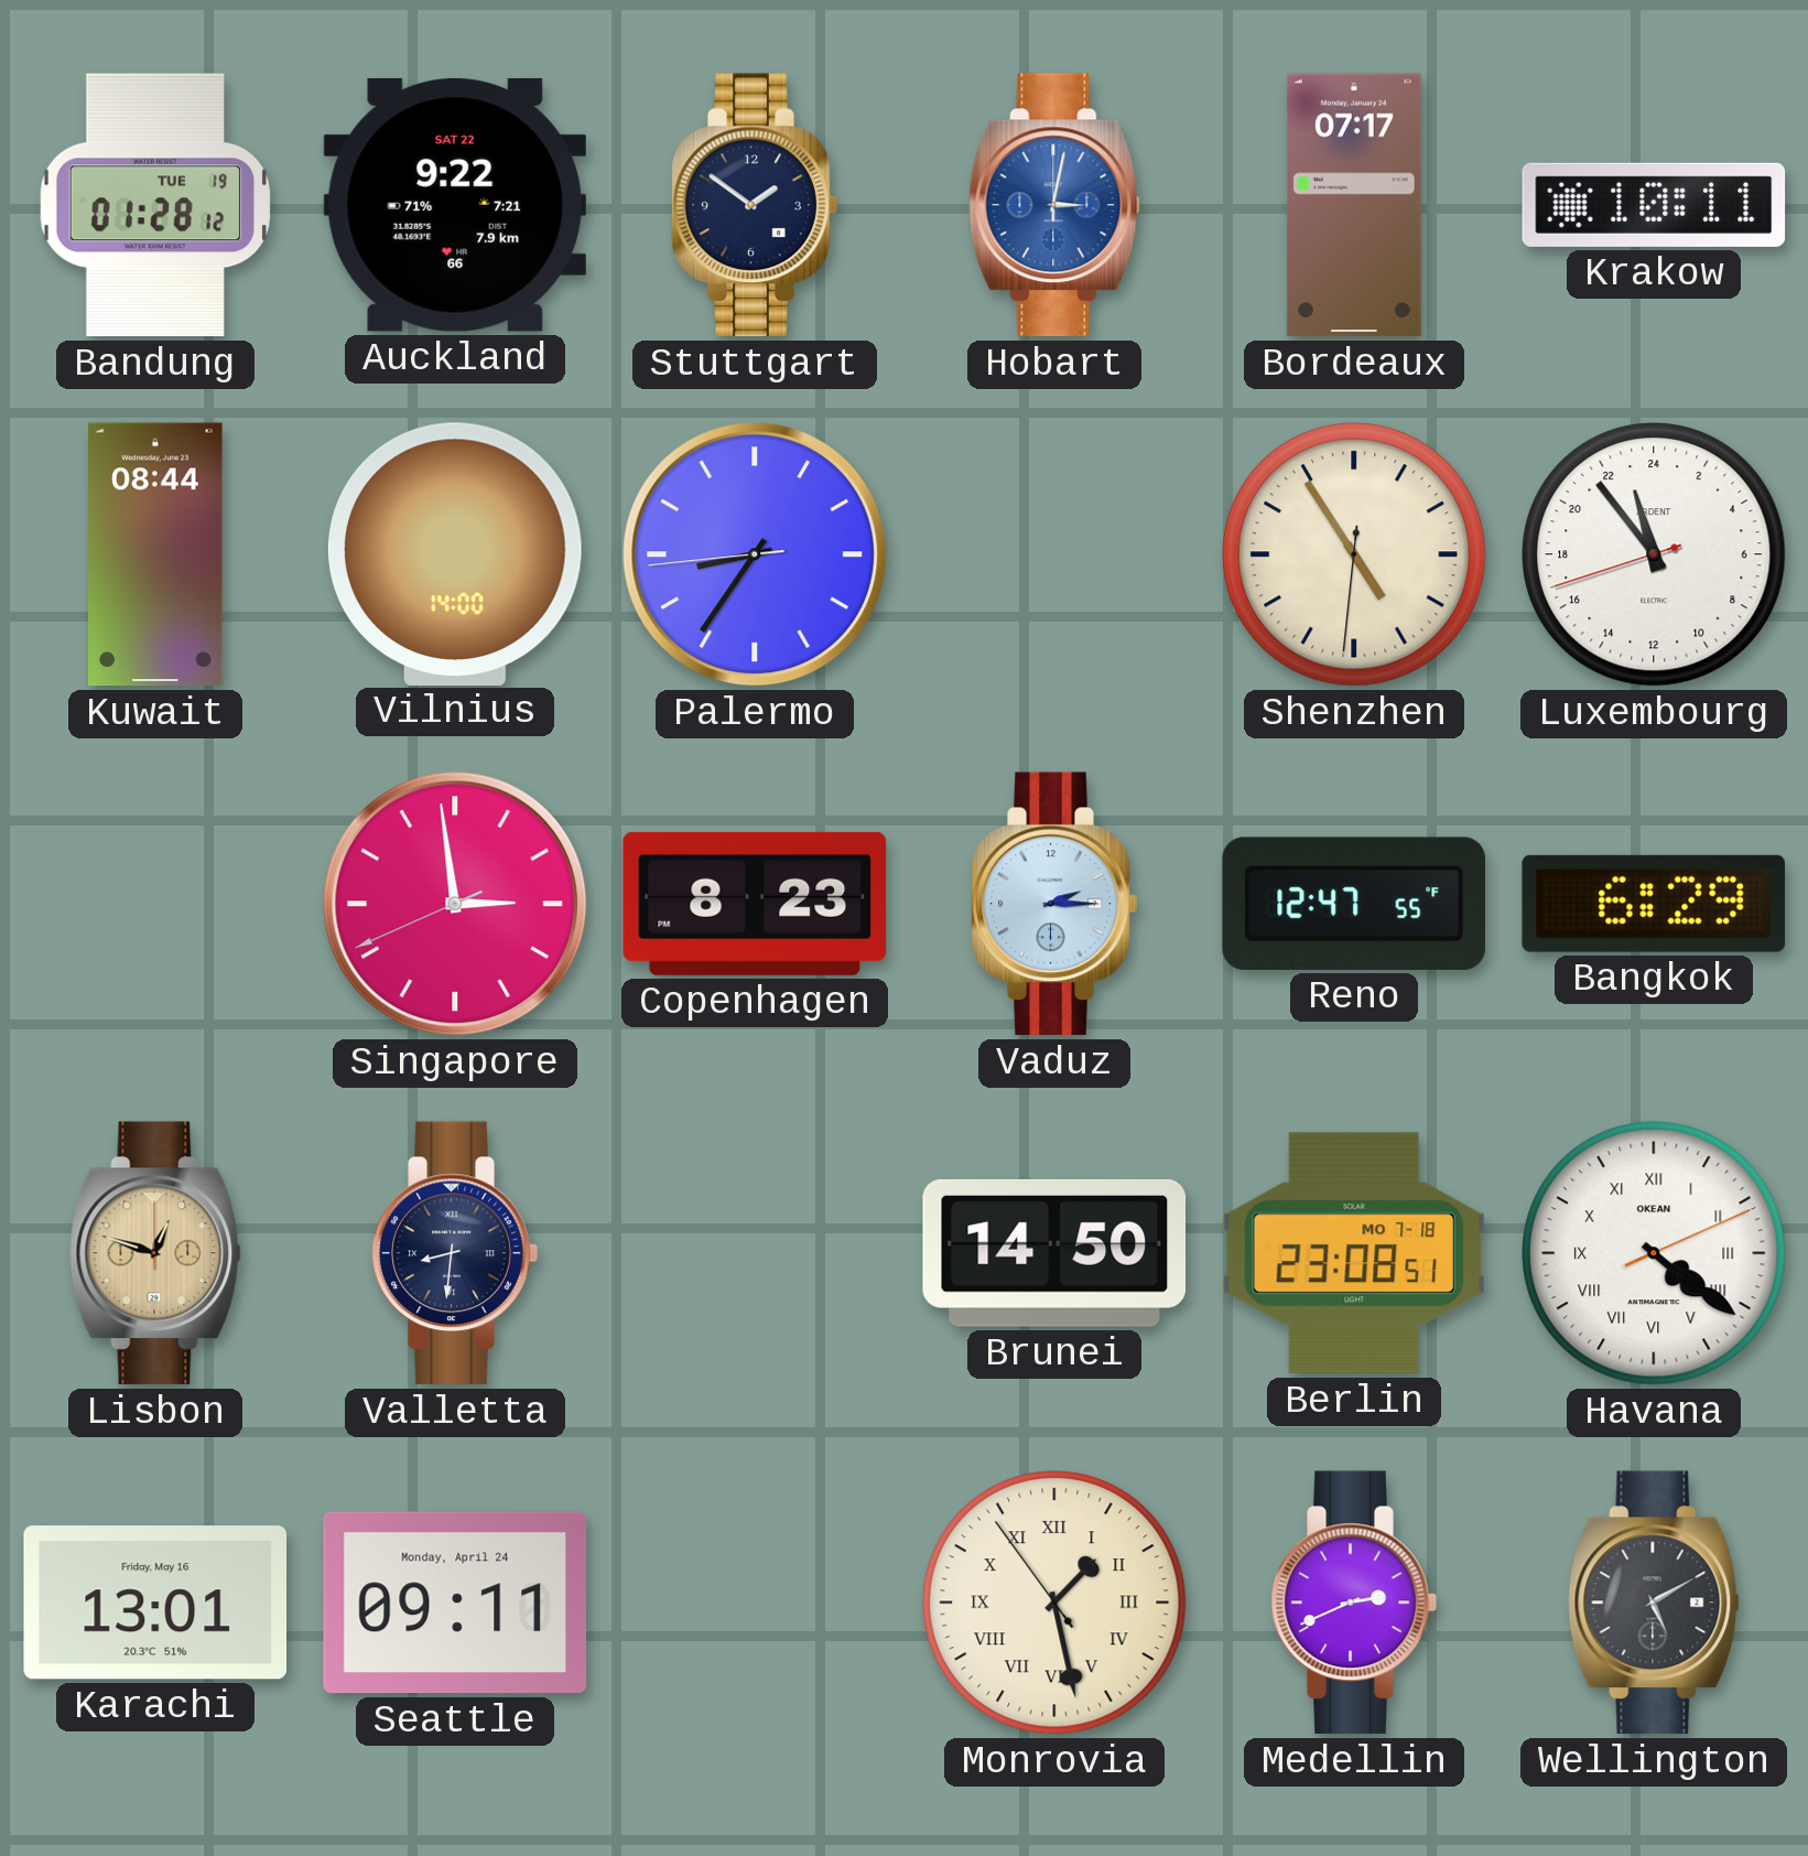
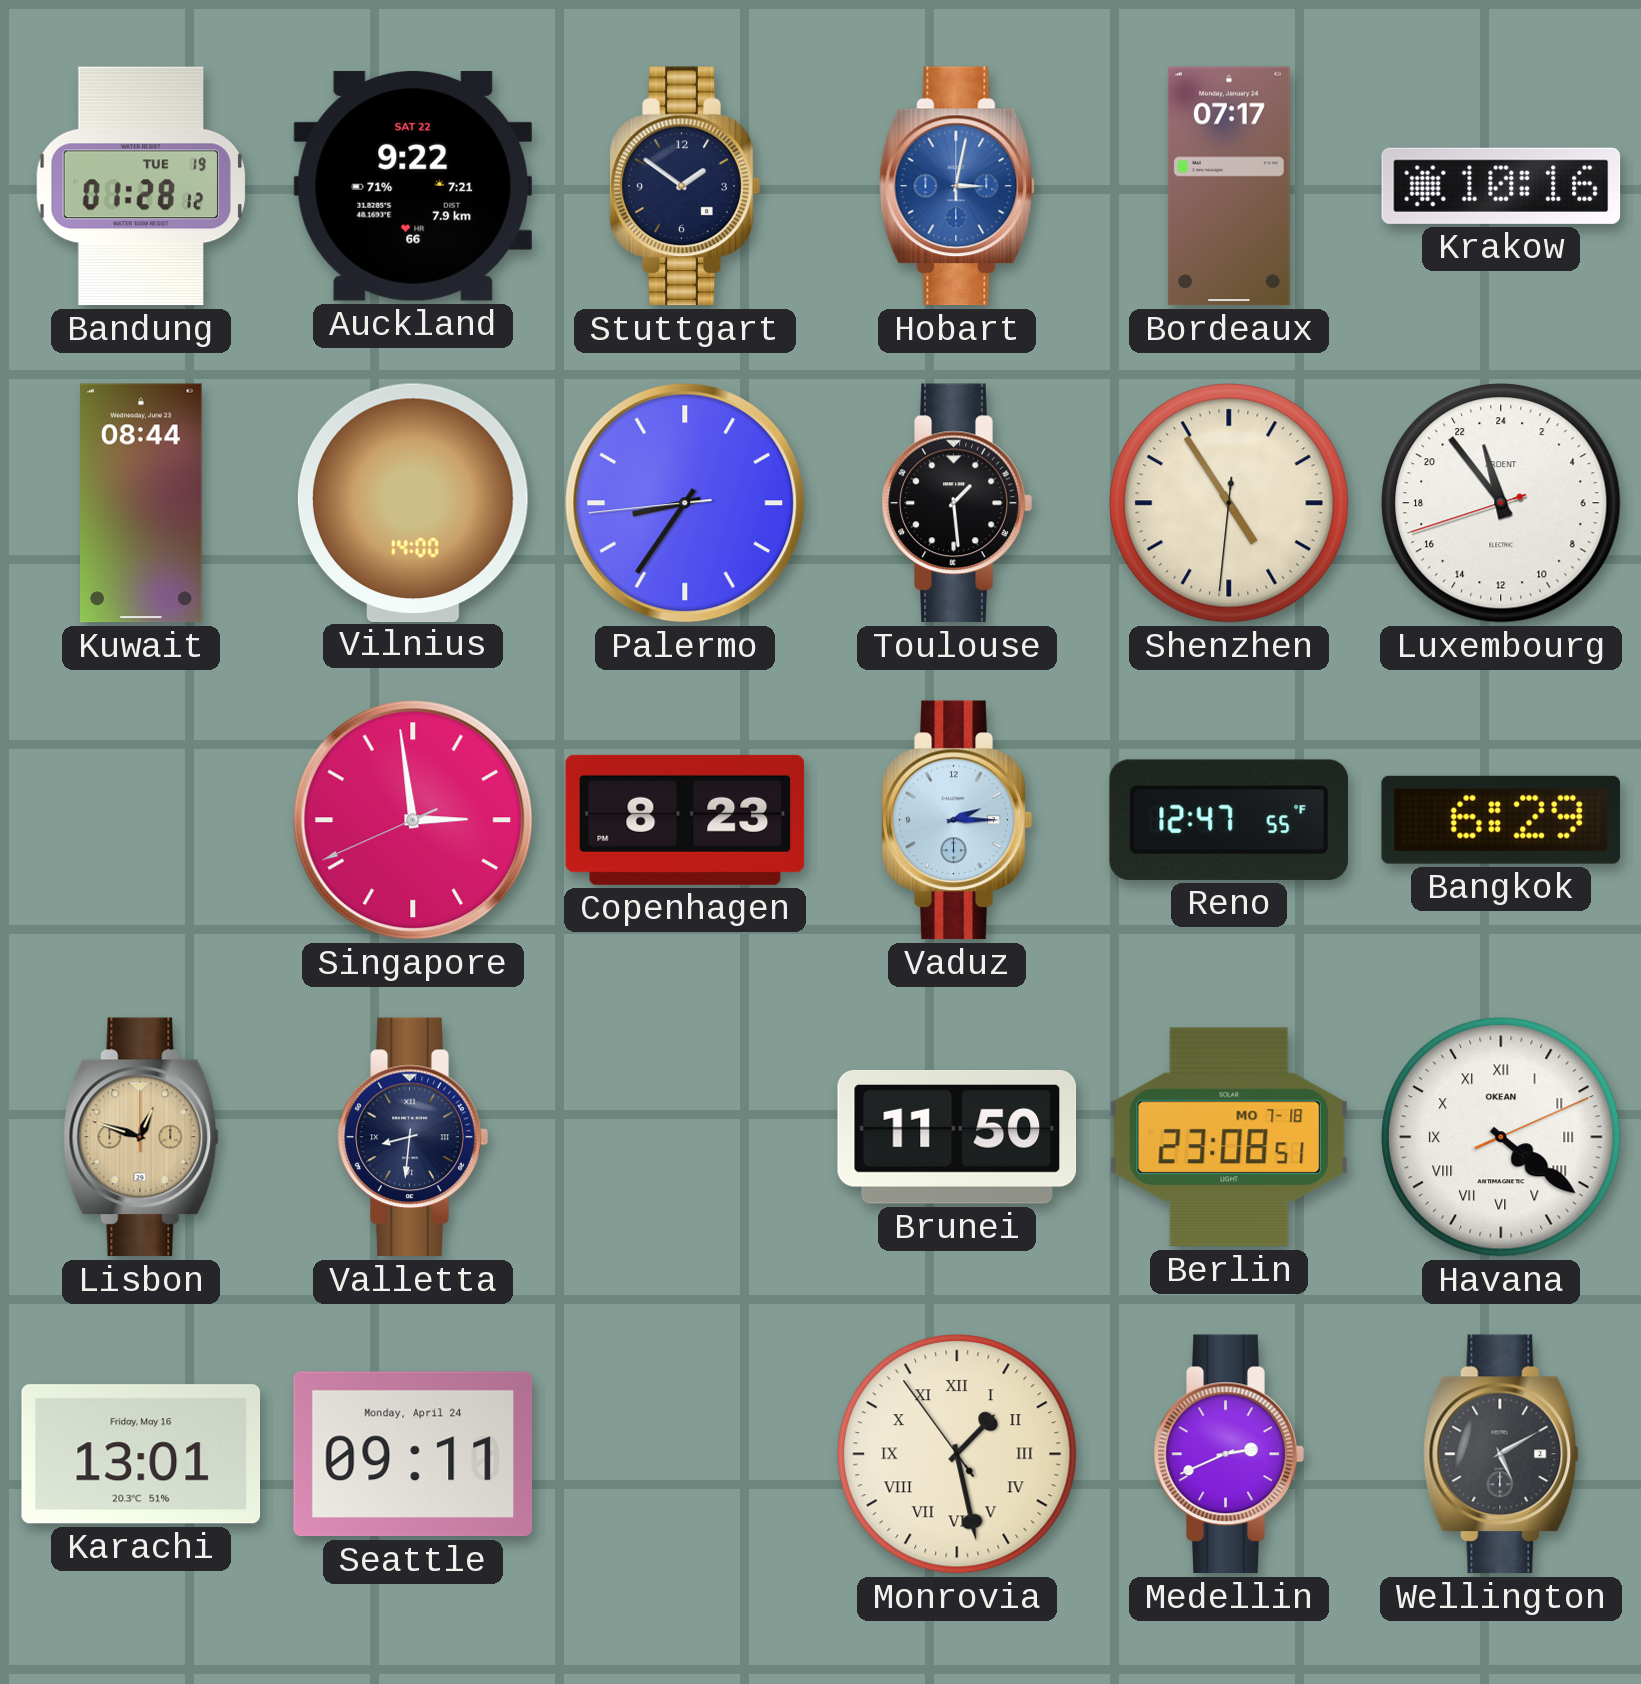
Krakow: 10:11 -> 10:16 (1501, 186)
Toulouse: none -> 1:29 (957, 503)
Brunei: 14:50 -> 11:50 (957, 1137)
